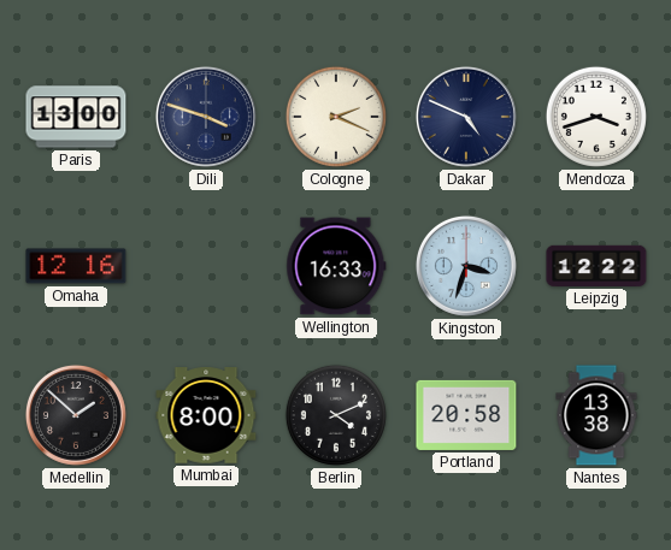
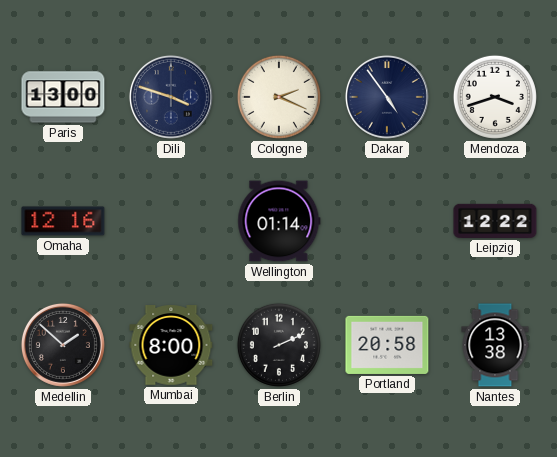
Dakar: 4:49 -> 4:54 (387, 97)
Wellington: 16:33 -> 01:14 (279, 221)
Kingston: 3:33 -> none (466, 266)
Berlin: 4:11 -> 2:11 (279, 345)
